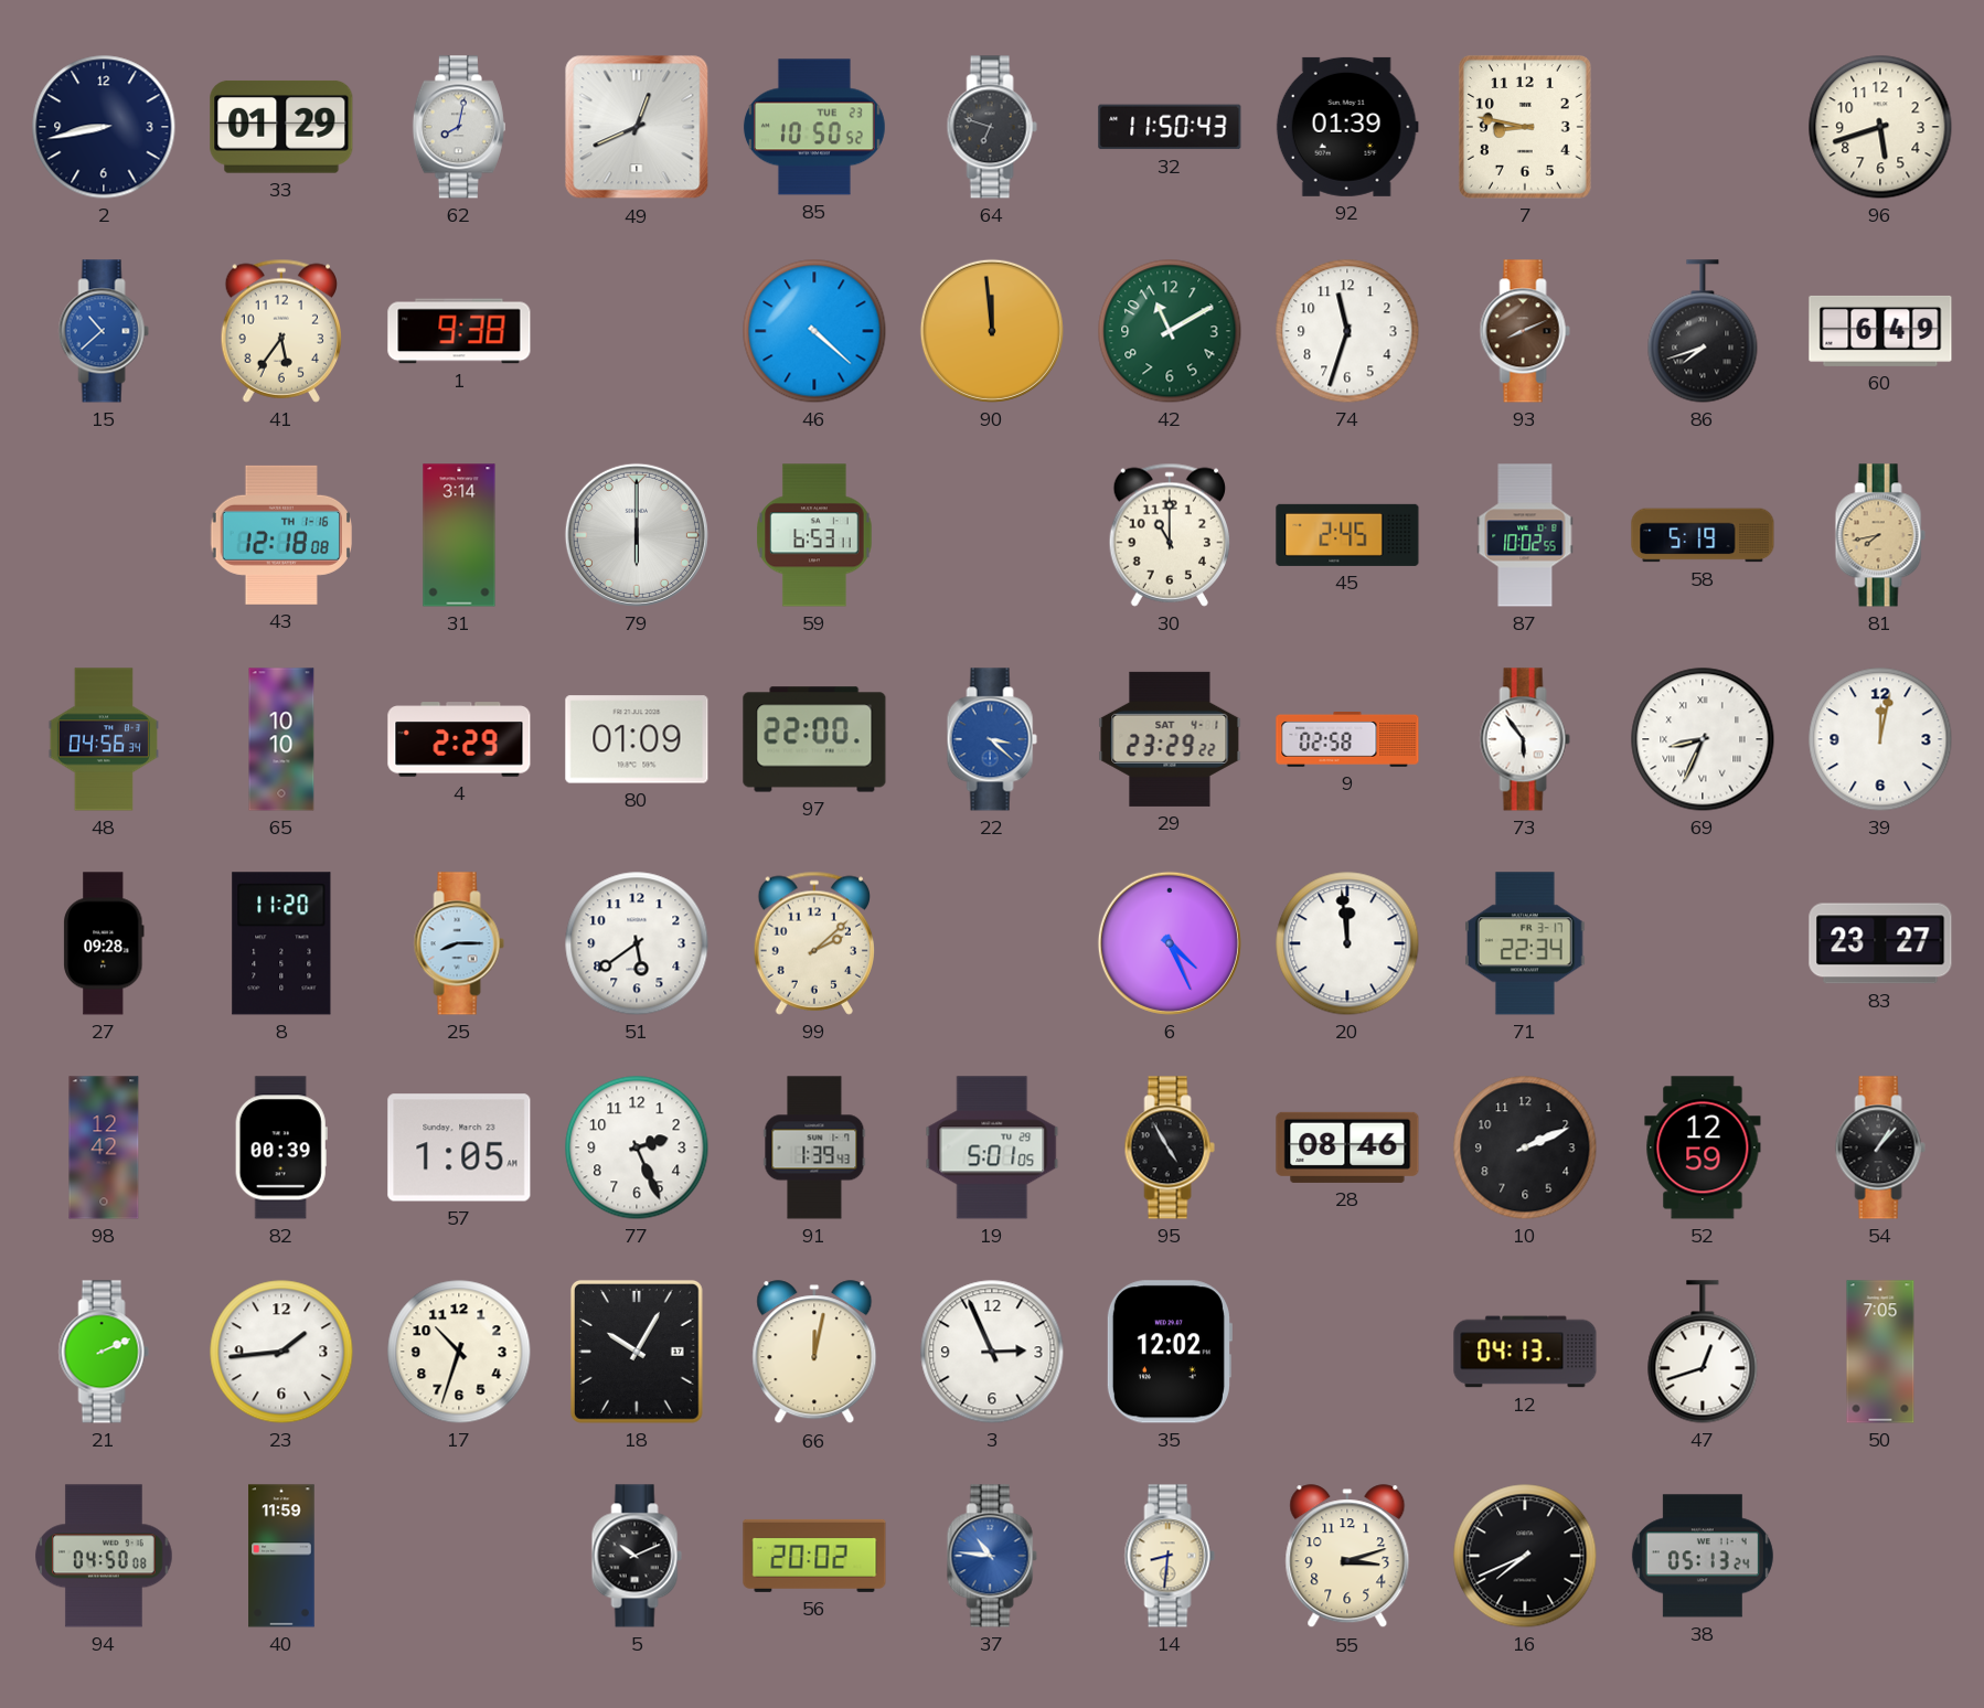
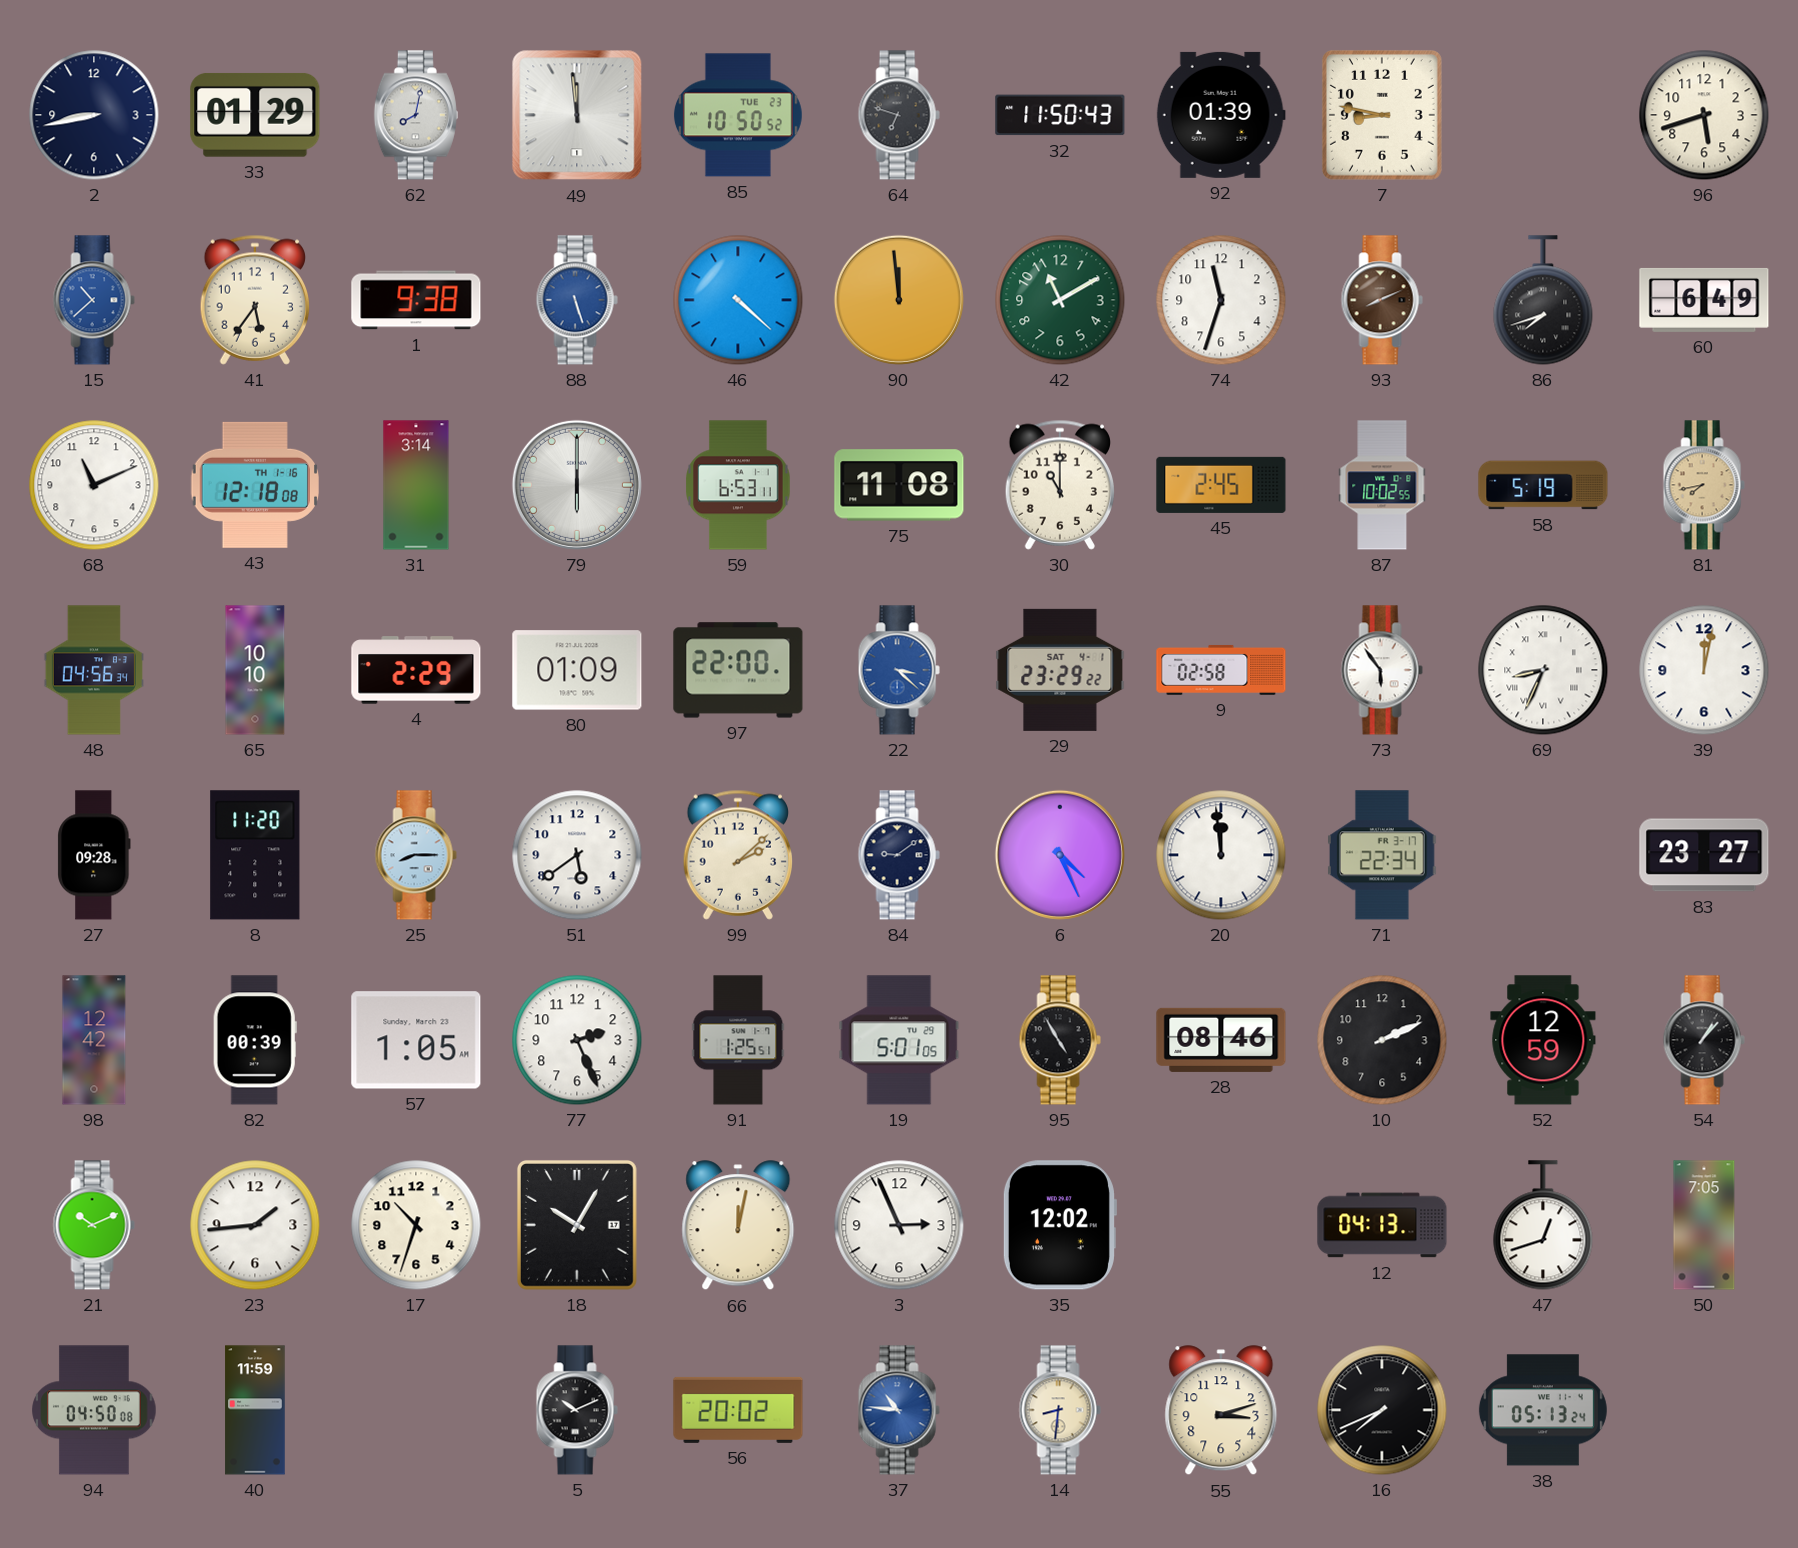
49: 12:41 -> 11:59 (577, 115)
88: none -> 5:27 (577, 300)
68: none -> 11:11 (94, 485)
75: none -> 11:08 (899, 485)
84: none -> 9:09 (899, 855)
91: 1:39 -> 1:25 (738, 1040)
21: 2:11 -> 10:11 (94, 1225)
